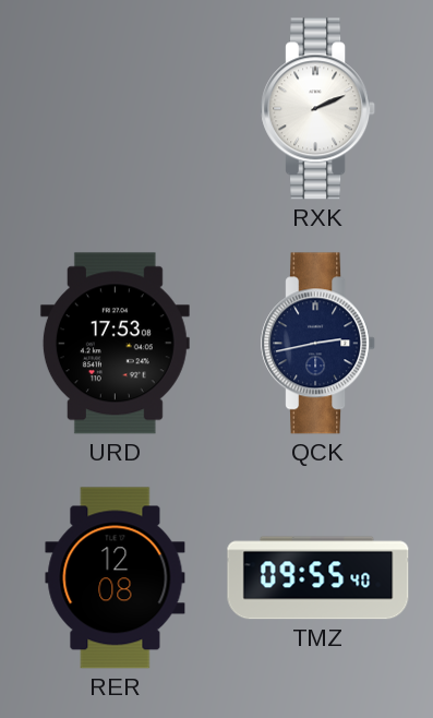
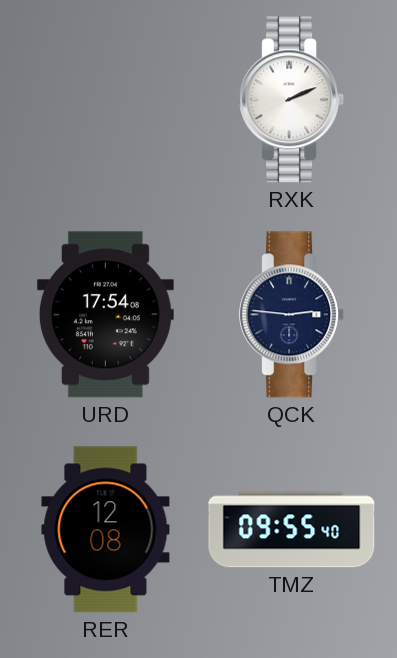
URD: 17:53 -> 17:54 (105, 315)
QCK: 2:43 -> 2:46 (292, 315)
